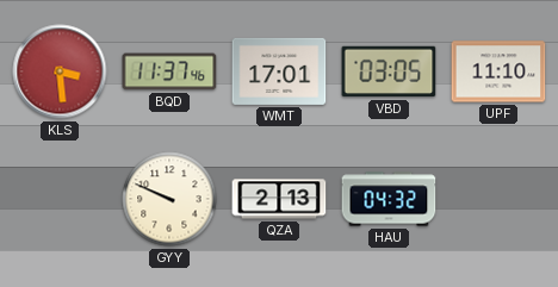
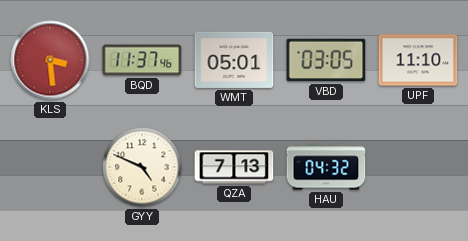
WMT: 17:01 -> 05:01 (234, 60)
GYY: 9:49 -> 4:49 (142, 167)
QZA: 2:13 -> 7:13 (234, 167)
